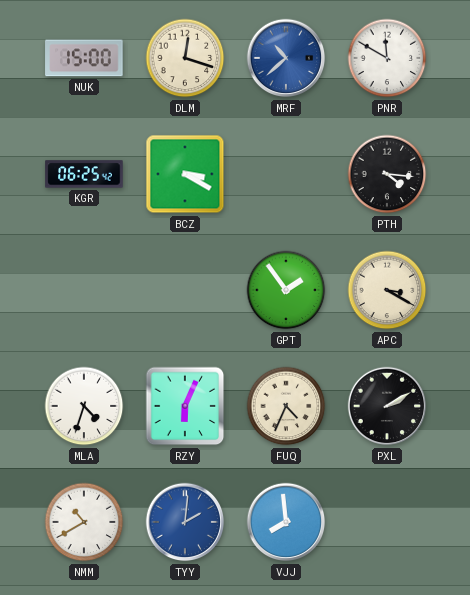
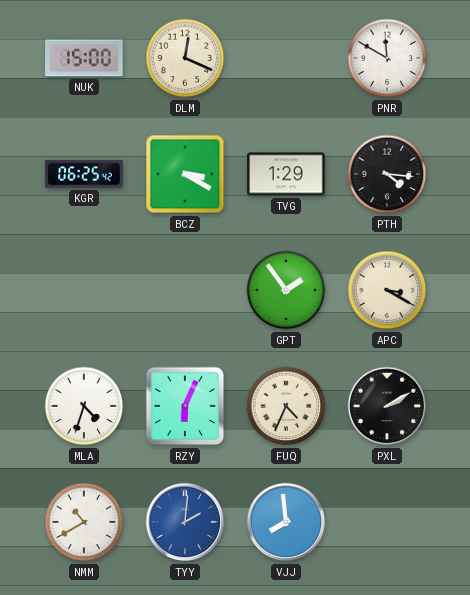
DLM: 12:18 -> 12:19 (185, 58)
MRF: 10:38 -> none (286, 58)
TVG: none -> 1:29 (286, 174)
